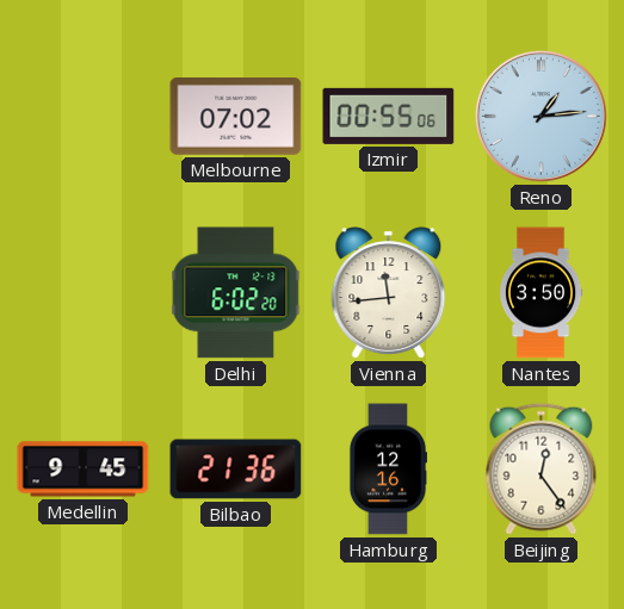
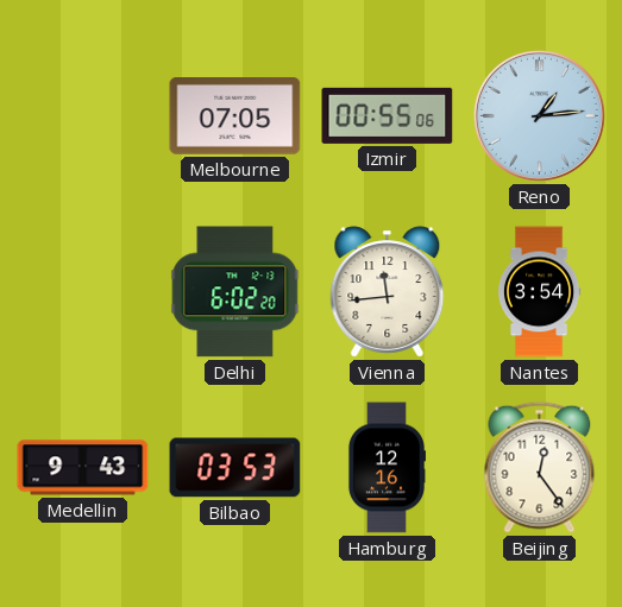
Melbourne: 07:02 -> 07:05 (235, 116)
Nantes: 3:50 -> 3:54 (539, 292)
Medellin: 9:45 -> 9:43 (83, 468)
Bilbao: 21:36 -> 03:53 (235, 468)
